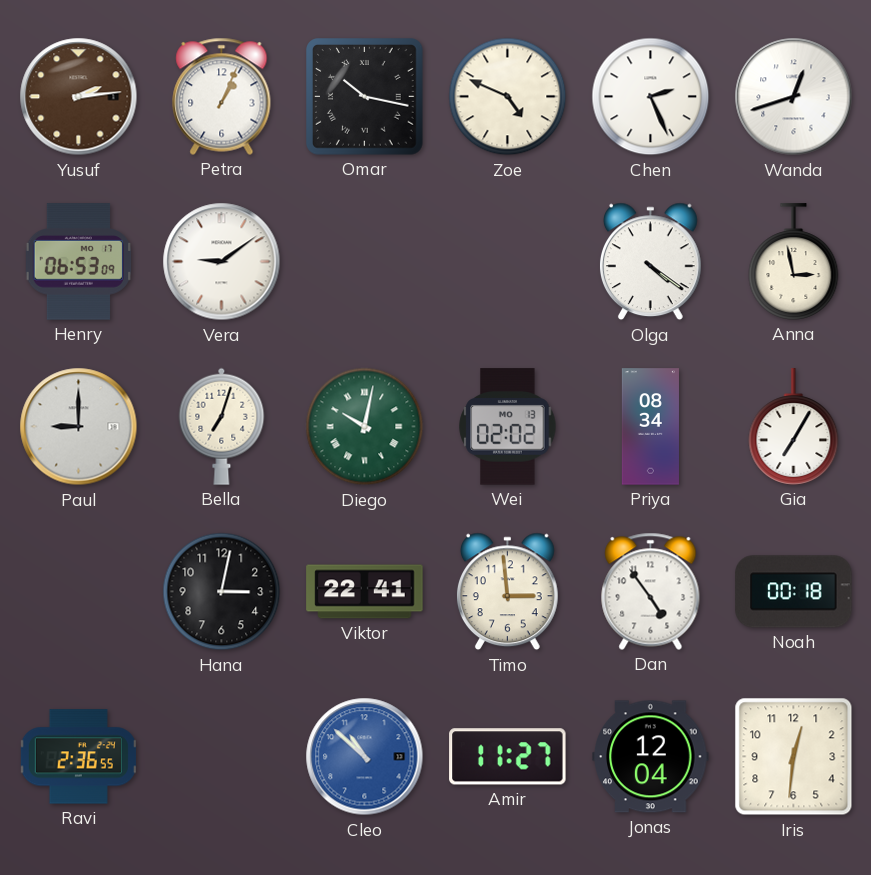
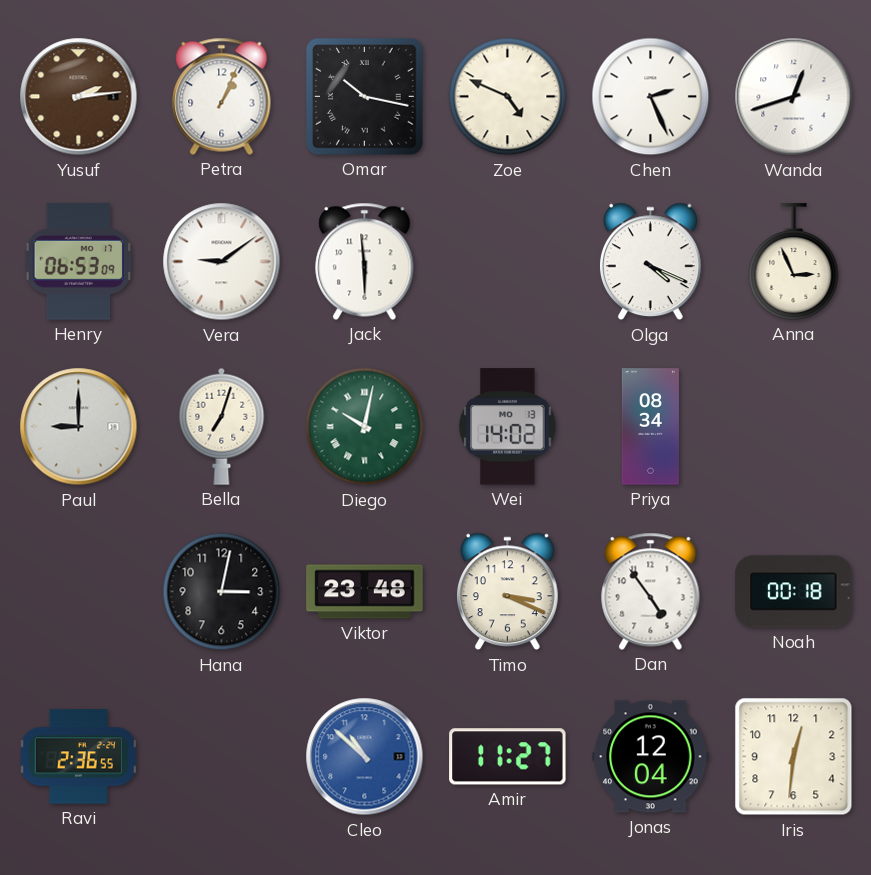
Jack: none -> 5:59 (365, 261)
Olga: 4:21 -> 4:19 (650, 262)
Anna: 2:58 -> 2:56 (794, 262)
Wei: 02:02 -> 14:02 (508, 427)
Gia: 7:05 -> none (794, 427)
Viktor: 22:41 -> 23:48 (365, 592)
Timo: 2:59 -> 3:19 (507, 592)
